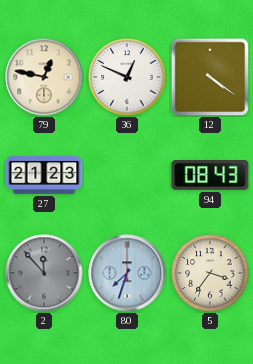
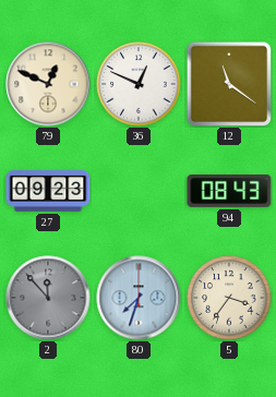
79: 12:47 -> 12:49 (48, 84)
12: 4:21 -> 11:21 (229, 84)
27: 21:23 -> 09:23 (48, 191)
